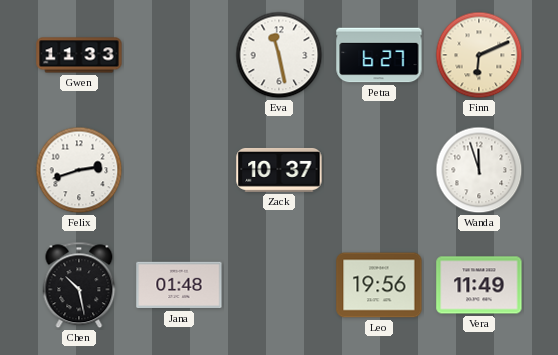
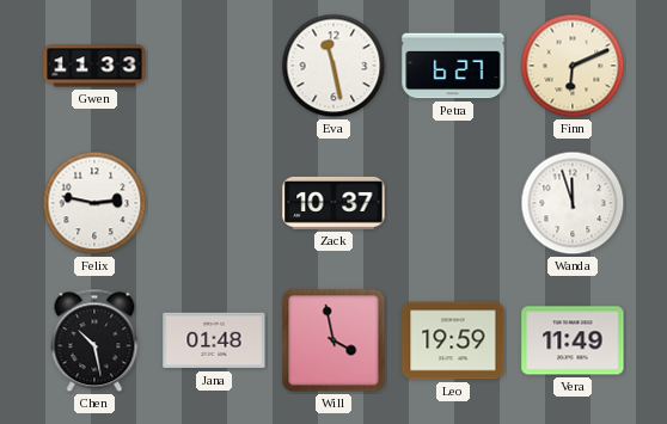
Felix: 2:42 -> 2:47 (94, 203)
Will: none -> 3:58 (333, 340)
Leo: 19:56 -> 19:59 (453, 340)
